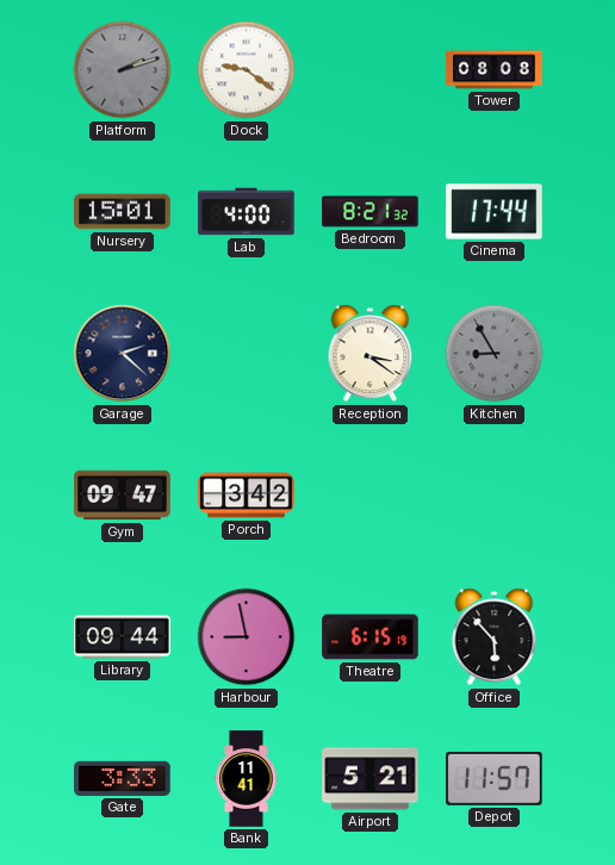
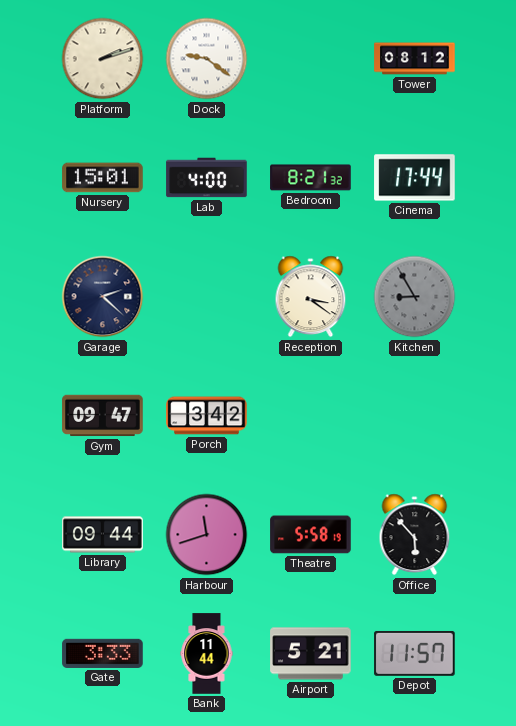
Platform dial: grey -> cream (103, 59)
Tower: 08:08 -> 08:12 (415, 59)
Harbour: 8:58 -> 11:42 (207, 535)
Theatre: 6:15 -> 5:58 (311, 535)
Bank: 11:41 -> 11:44 (207, 654)
